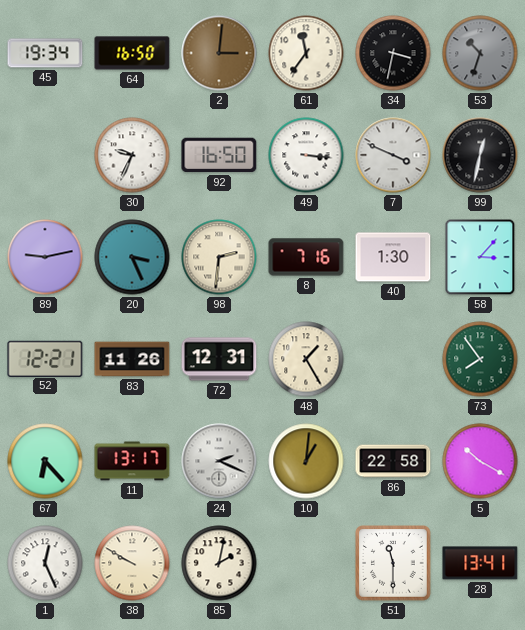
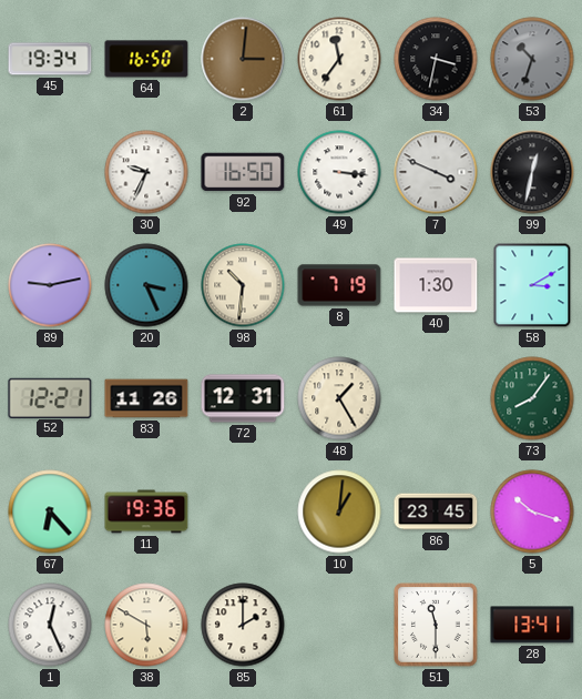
98: 2:31 -> 10:31 (243, 285)
8: 7:16 -> 7:19 (339, 285)
58: 3:07 -> 3:10 (532, 285)
73: 7:54 -> 8:06 (532, 398)
11: 13:17 -> 19:36 (146, 511)
24: 2:19 -> none (219, 461)
86: 22:58 -> 23:45 (436, 511)
5: 10:20 -> 10:18 (532, 511)
38: 9:50 -> 5:50 (146, 625)
85: 2:02 -> 2:00 (243, 625)
